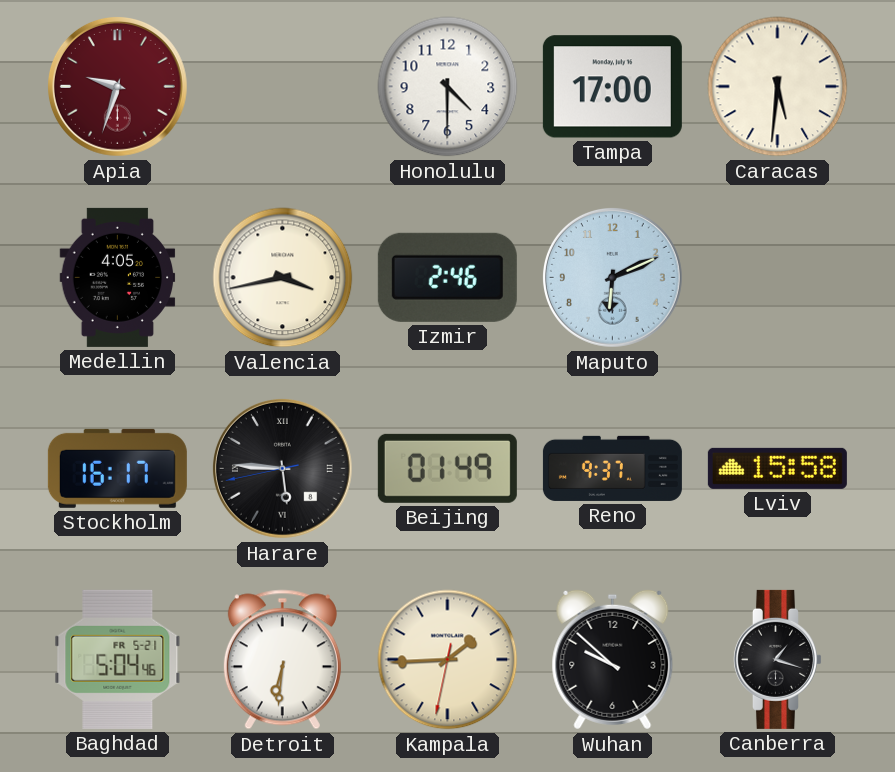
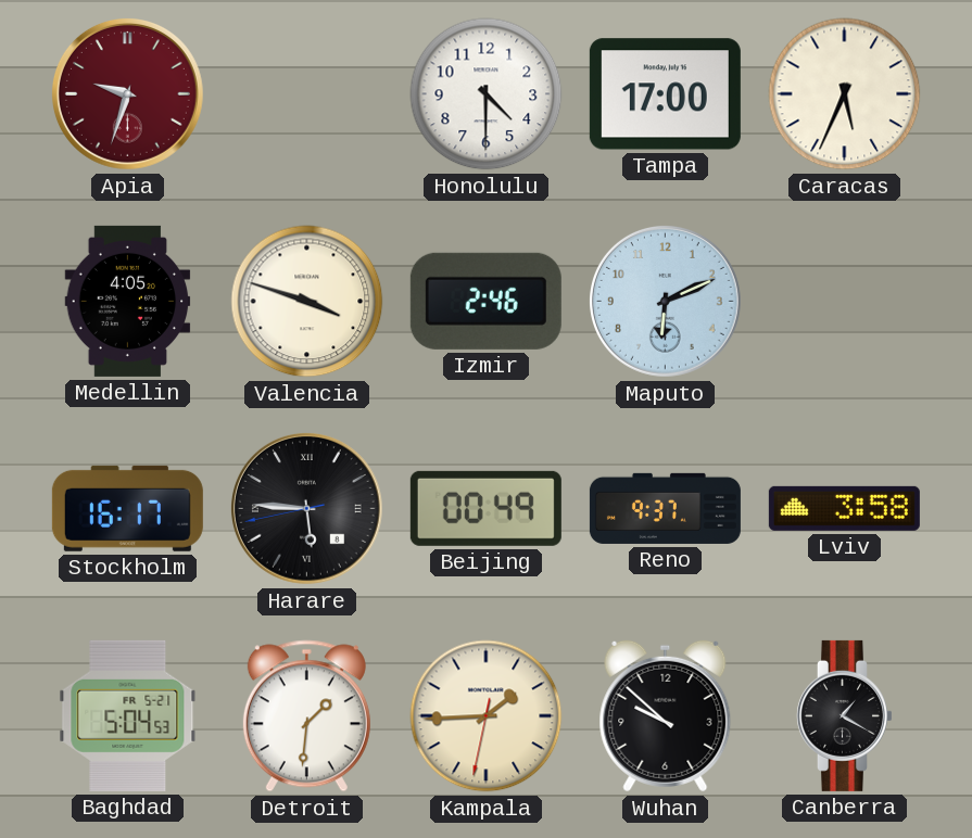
Caracas: 5:31 -> 5:34 (845, 94)
Valencia: 3:43 -> 3:48 (307, 302)
Beijing: 01:49 -> 00:49 (485, 508)
Lviv: 15:58 -> 3:58 (844, 508)
Baghdad: 5:04:46 -> 5:04:53 (128, 715)
Detroit: 6:31 -> 1:31 (306, 716)
Canberra: 1:18 -> 1:20 (844, 715)
